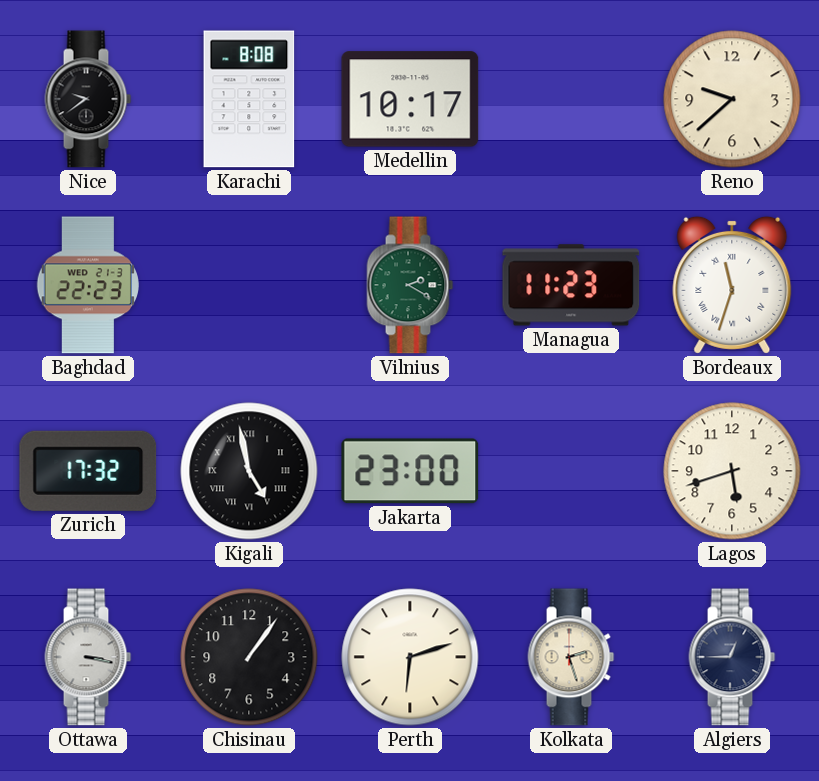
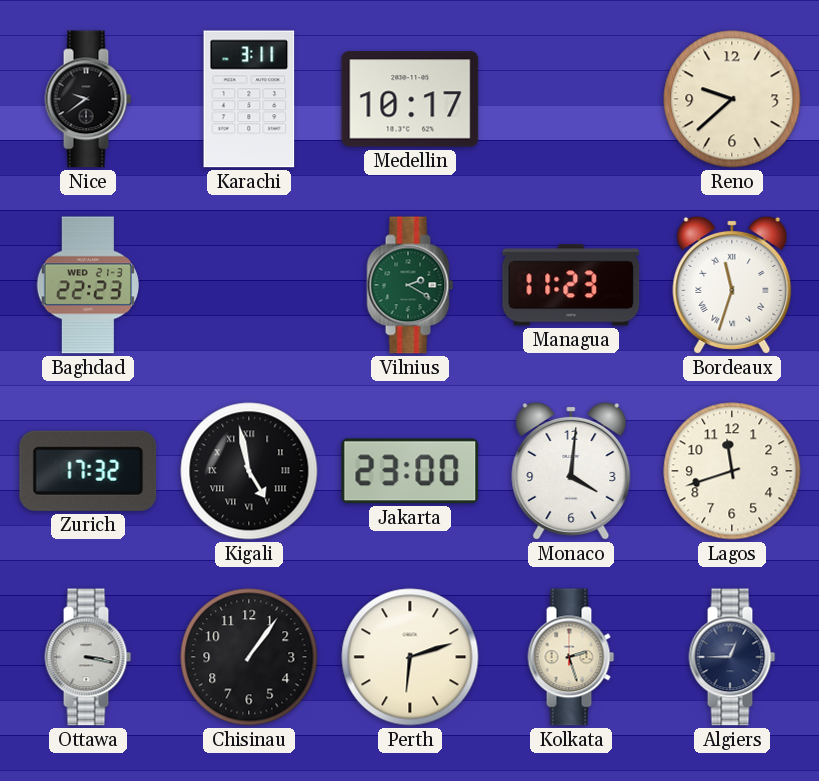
Karachi: 8:08 -> 3:11 (249, 99)
Monaco: none -> 4:01 (571, 471)
Lagos: 5:42 -> 11:42 (732, 471)
